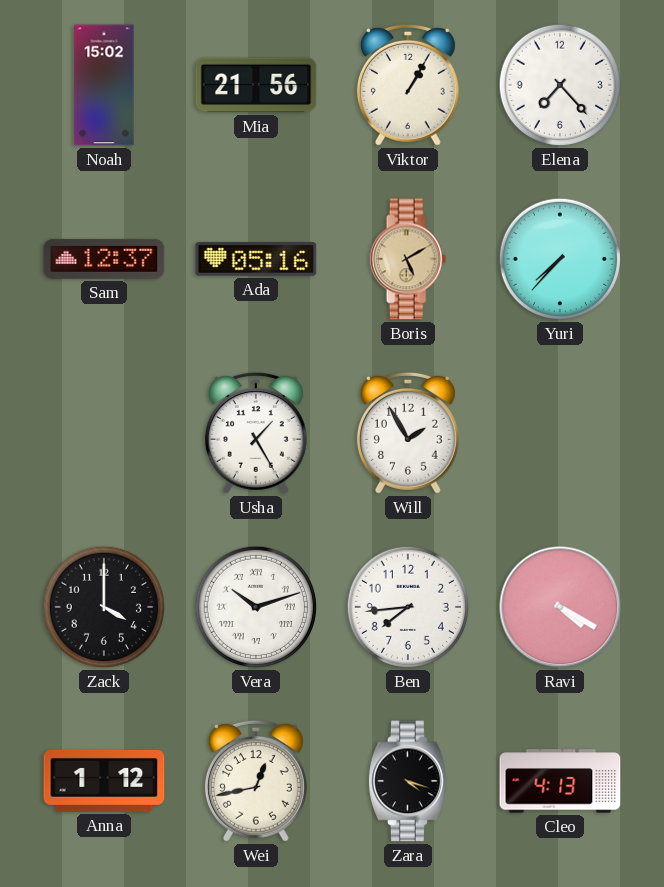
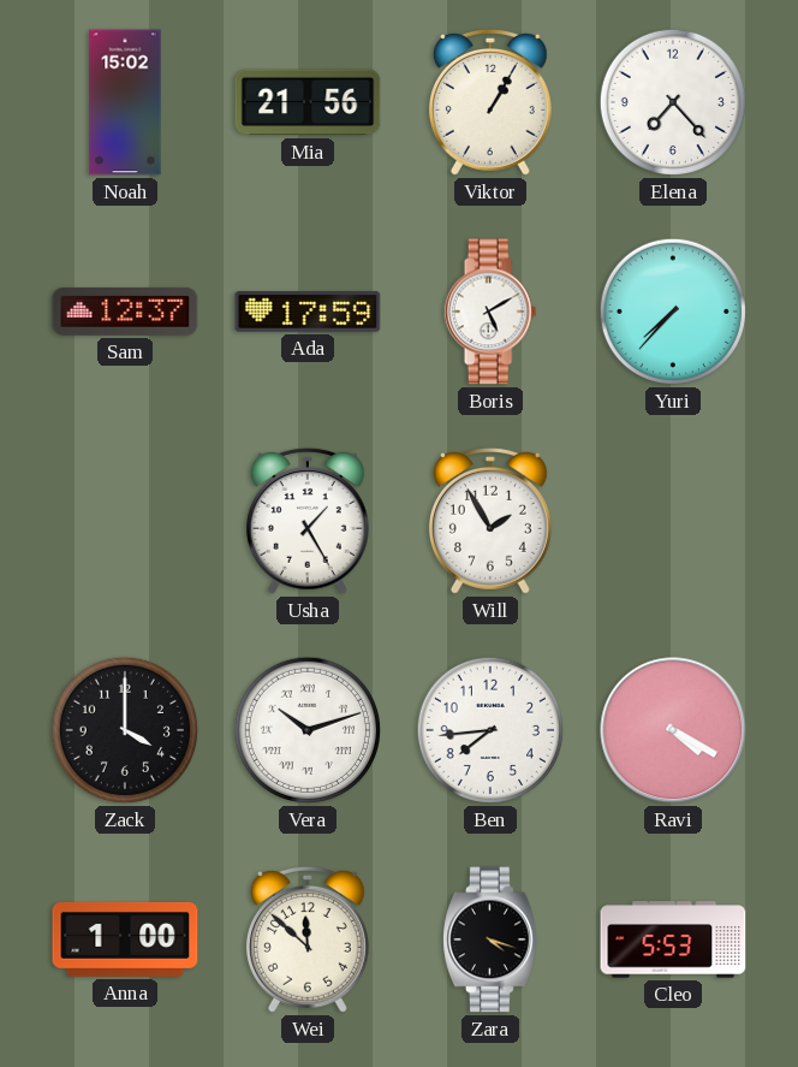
Ada: 05:16 -> 17:59 (308, 312)
Boris dial: champagne -> white (490, 312)
Anna: 1:12 -> 1:00 (125, 939)
Wei: 12:43 -> 11:52 (308, 939)
Cleo: 4:13 -> 5:53 (673, 939)
